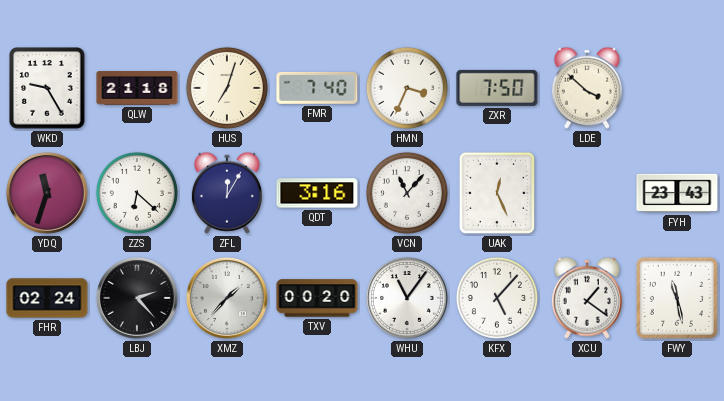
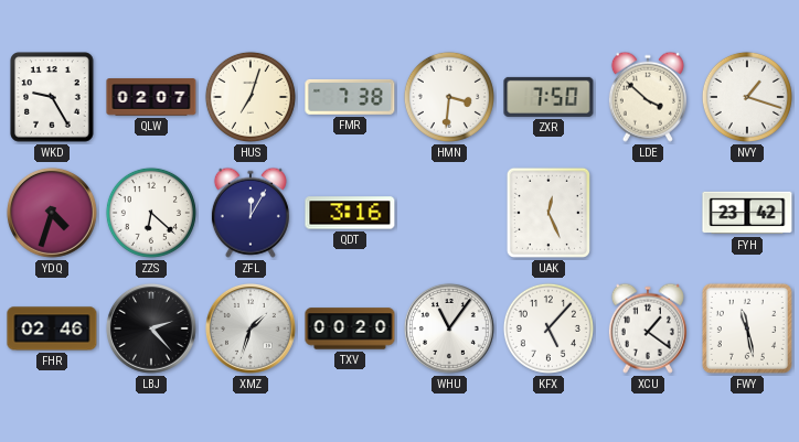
QLW: 21:18 -> 02:07 (151, 97)
FMR: 7:40 -> 7:38 (350, 97)
HMN: 3:34 -> 3:31 (449, 97)
NVY: none -> 1:18 (747, 97)
YDQ: 11:33 -> 4:33 (52, 213)
VCN: 11:07 -> none (407, 193)
FYH: 23:43 -> 23:42 (747, 213)
FHR: 02:24 -> 02:46 (52, 328)
XMZ: 1:37 -> 1:33 (251, 328)
